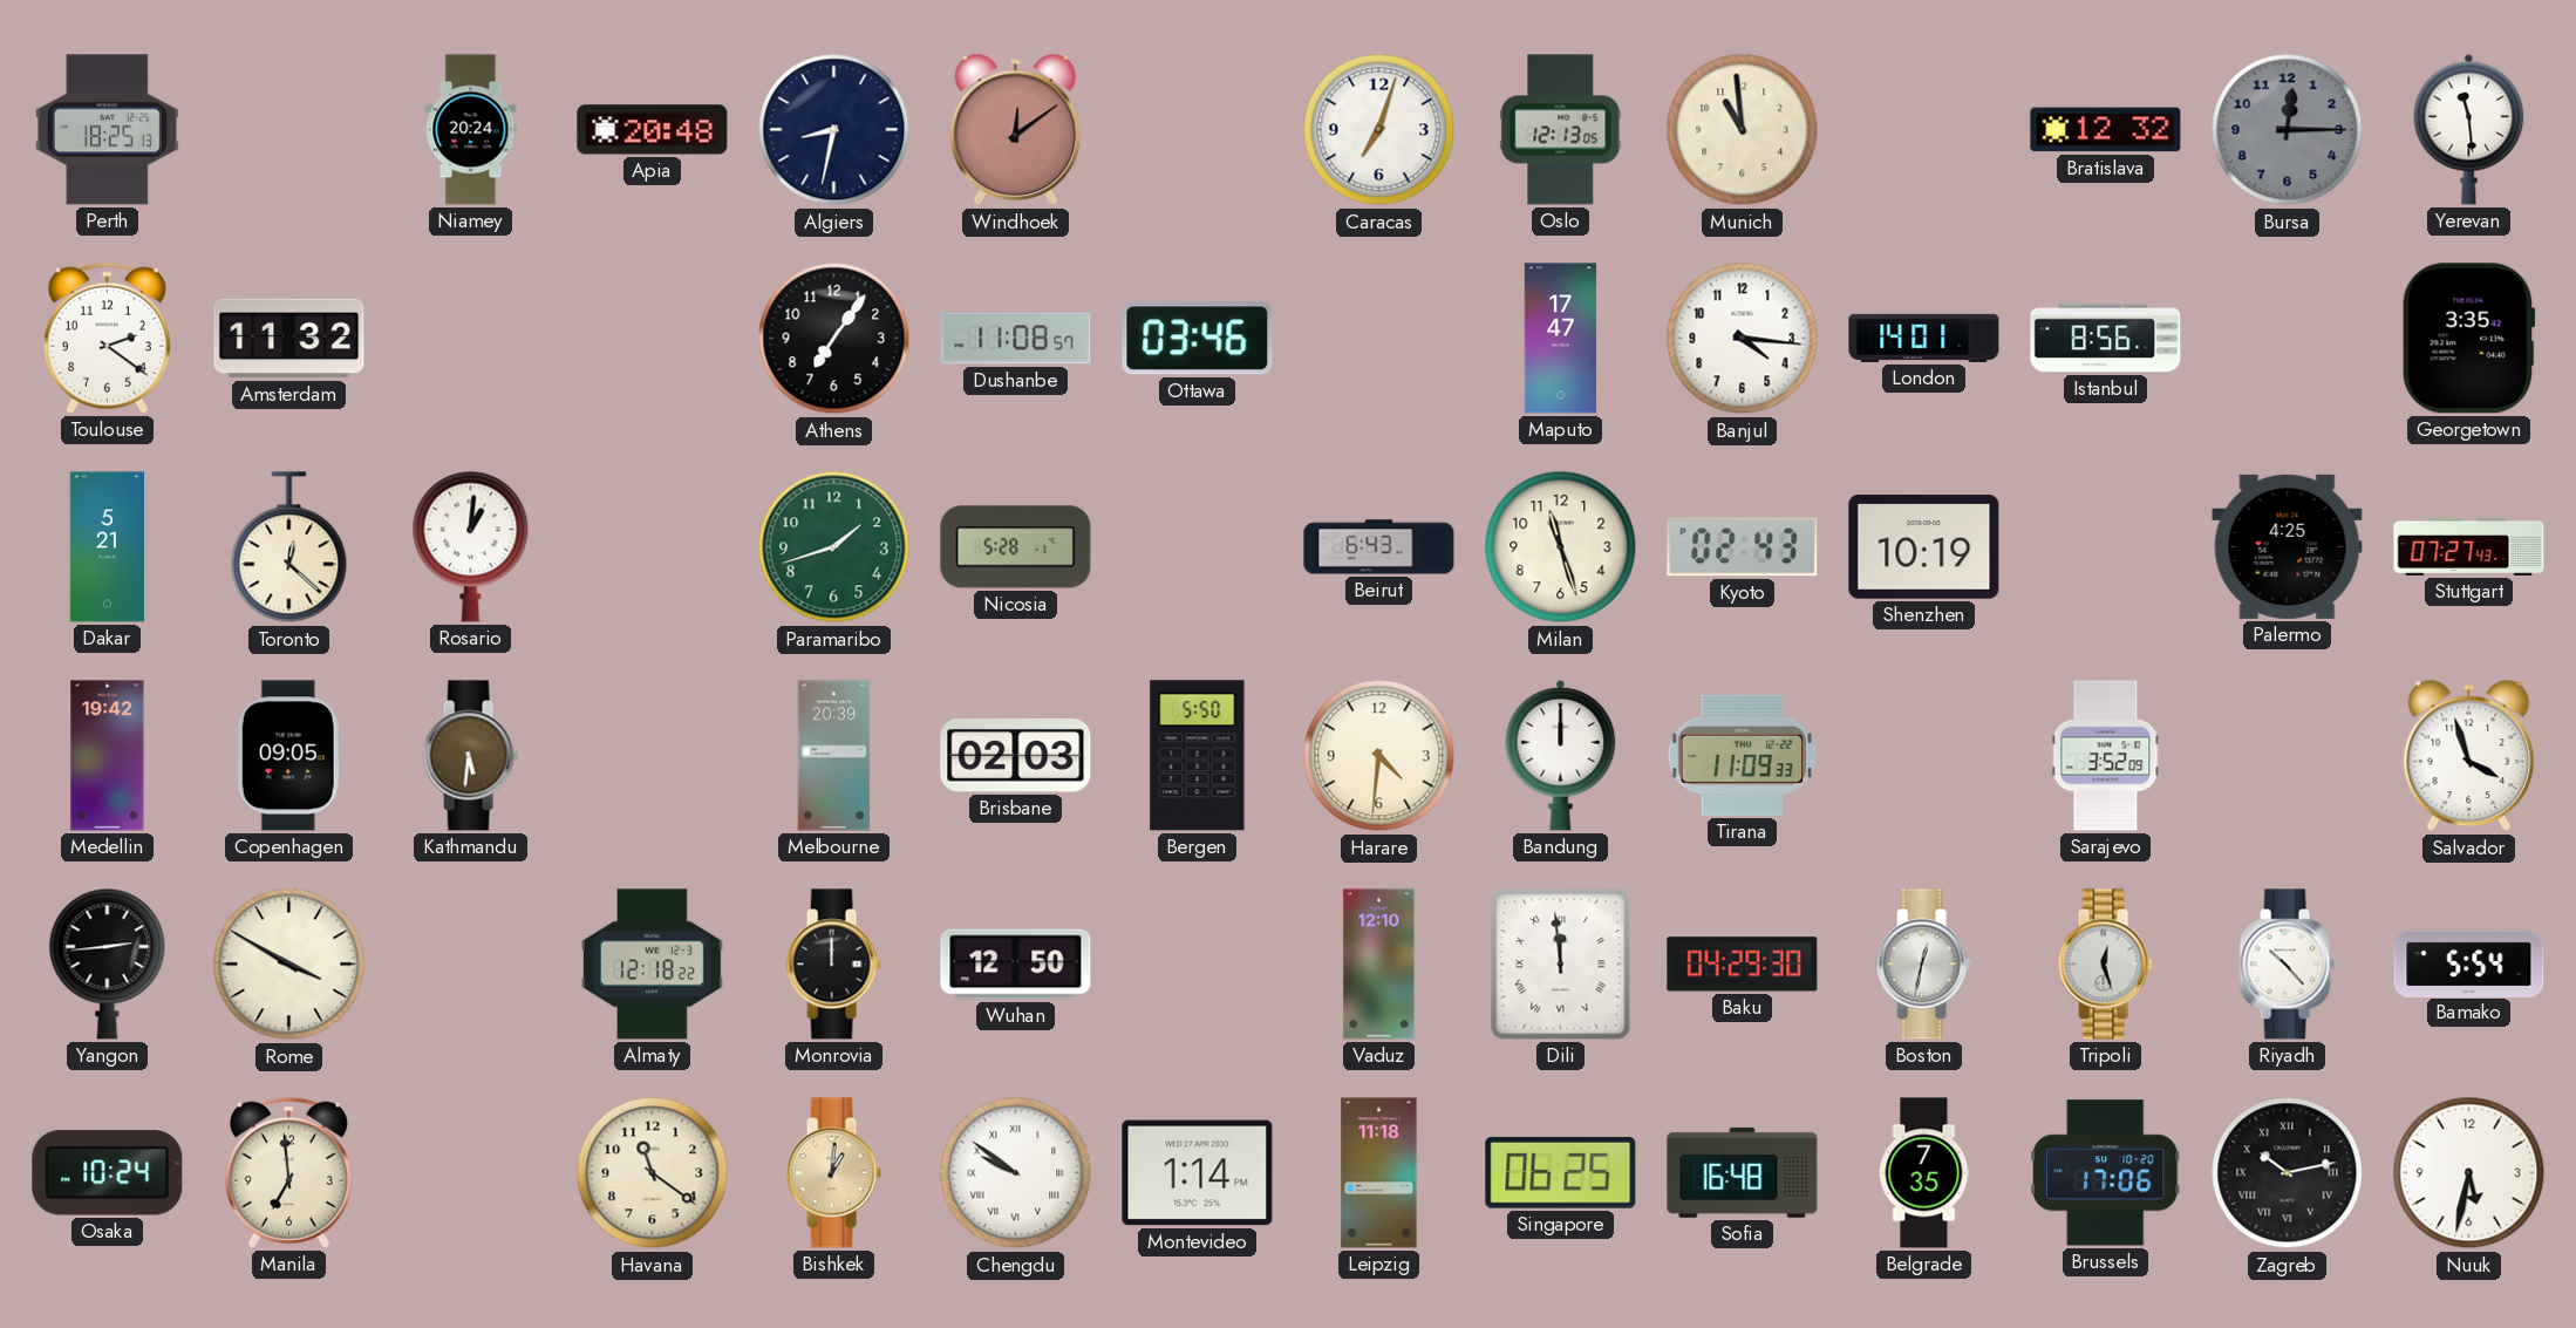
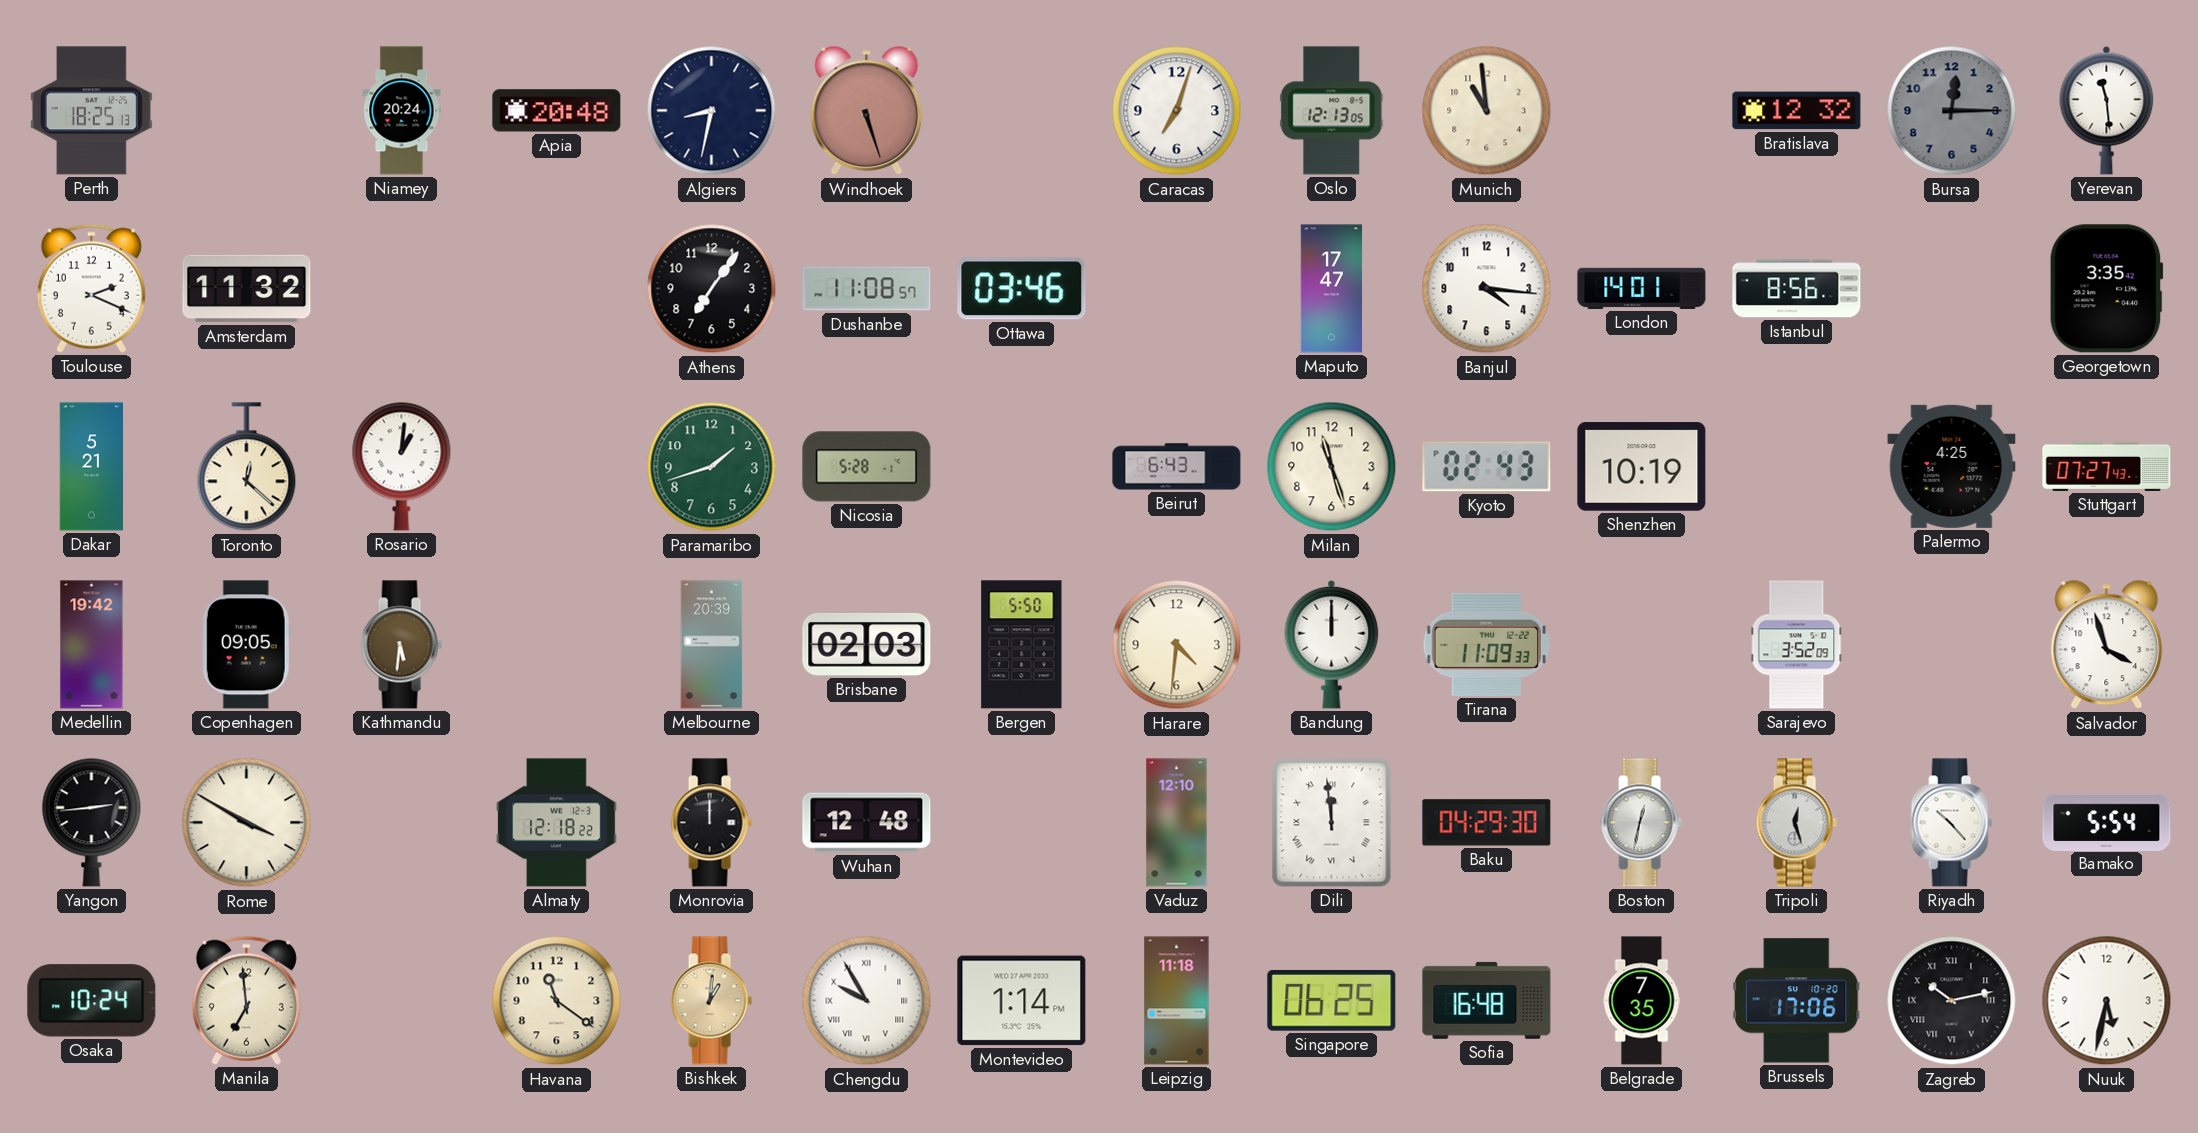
Windhoek: 12:09 -> 5:27 (867, 111)
Toulouse: 2:21 -> 2:19 (91, 288)
Wuhan: 12:50 -> 12:48 (867, 823)
Chengdu: 9:51 -> 9:55 (867, 1001)
